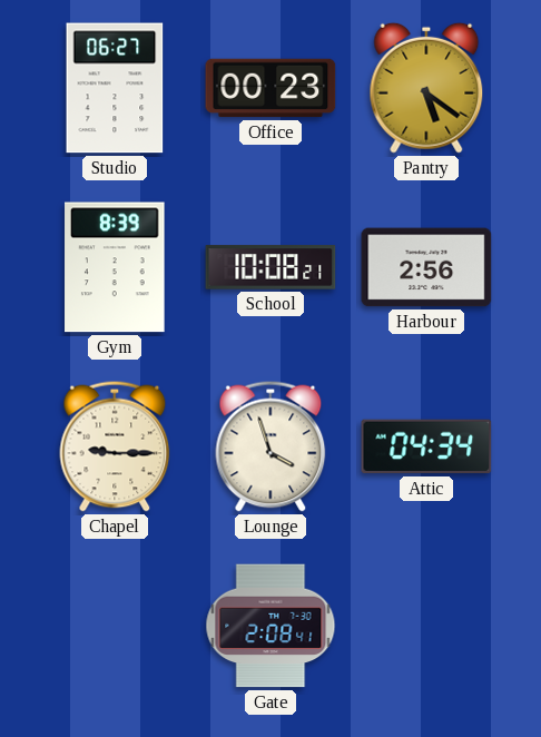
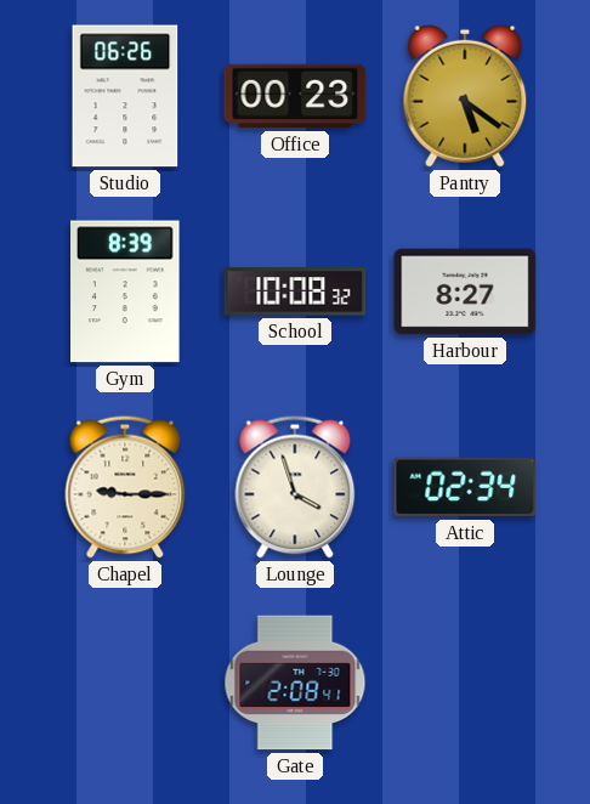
Studio: 06:27 -> 06:26 (125, 96)
School: 10:08:21 -> 10:08:32 (295, 291)
Harbour: 2:56 -> 8:27 (465, 291)
Attic: 04:34 -> 02:34 (465, 487)
